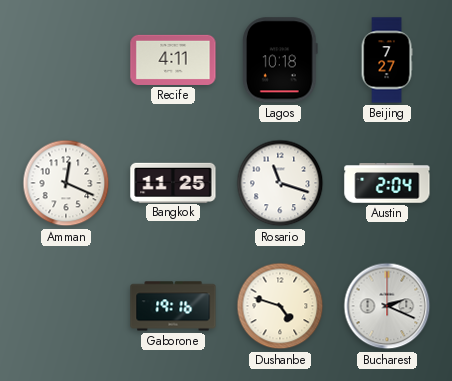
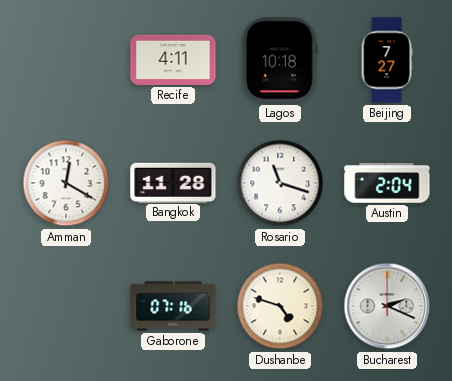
Amman: 12:19 -> 12:20 (66, 183)
Bangkok: 11:25 -> 11:28 (173, 182)
Gaborone: 19:16 -> 07:16 (173, 306)
